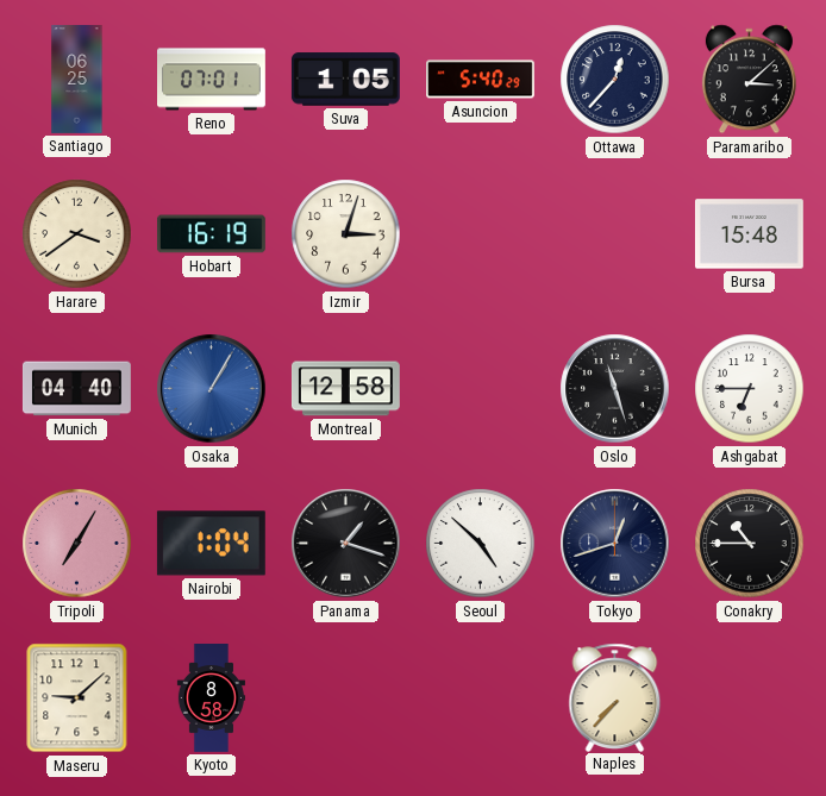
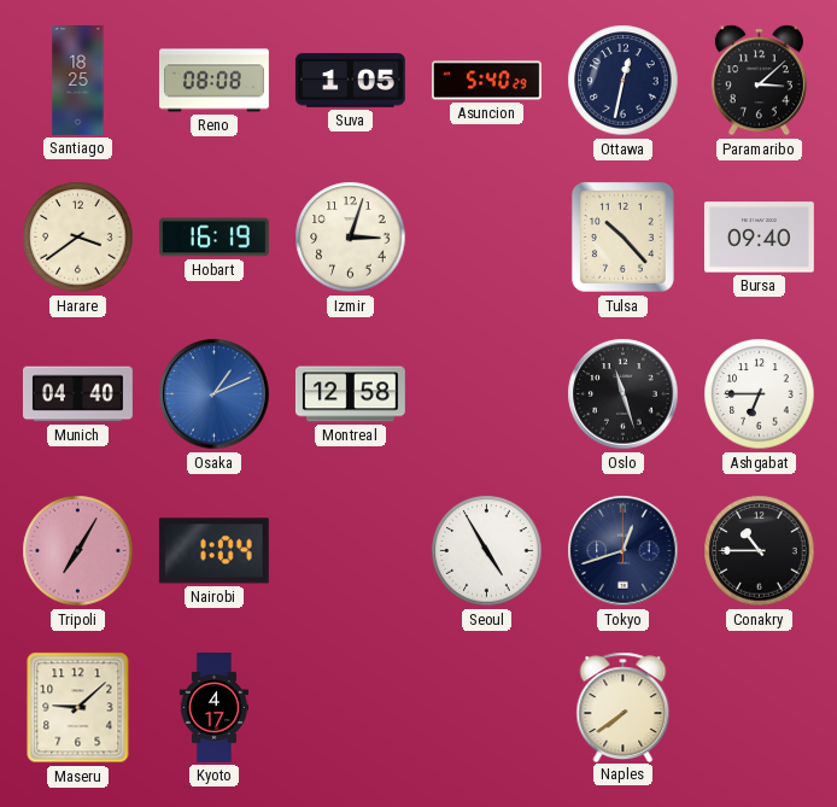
Santiago: 06:25 -> 18:25 (78, 81)
Reno: 07:01 -> 08:08 (215, 81)
Ottawa: 12:37 -> 12:32 (624, 81)
Tulsa: none -> 10:23 (622, 238)
Bursa: 15:48 -> 09:40 (759, 238)
Osaka: 1:05 -> 1:11 (215, 394)
Panama: 1:18 -> none (346, 544)
Seoul: 4:52 -> 4:55 (487, 551)
Kyoto: 8:58 -> 4:17 (213, 708)
Naples: 7:37 -> 7:39 (624, 707)
